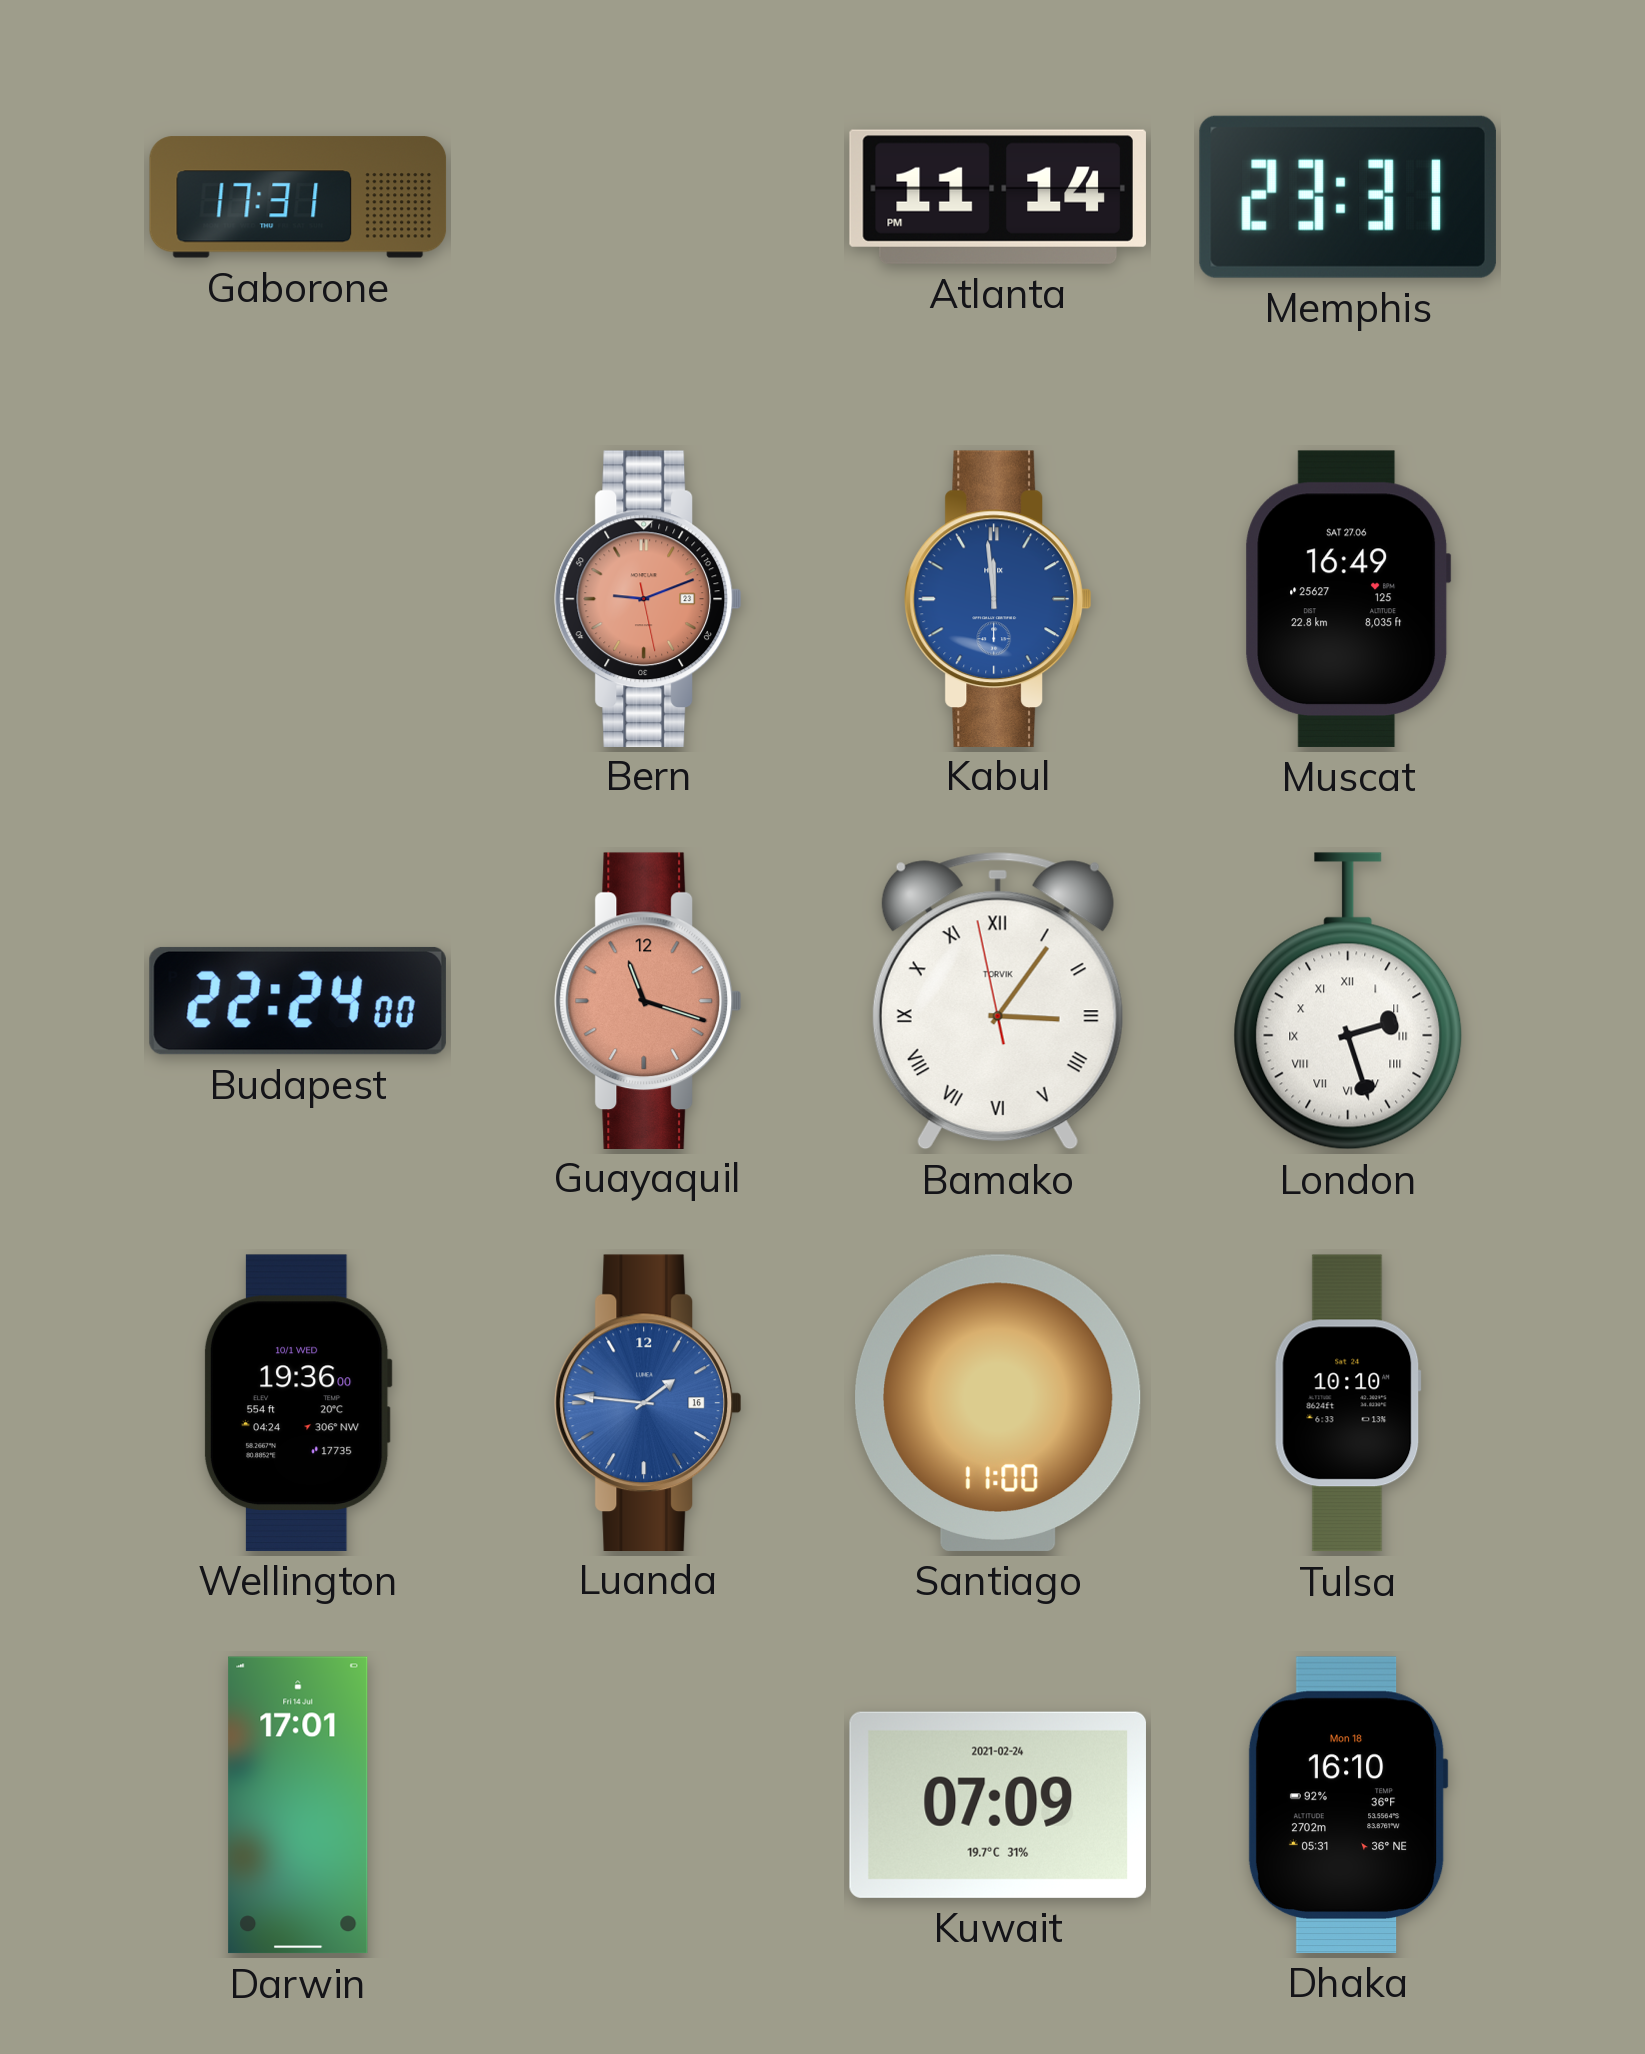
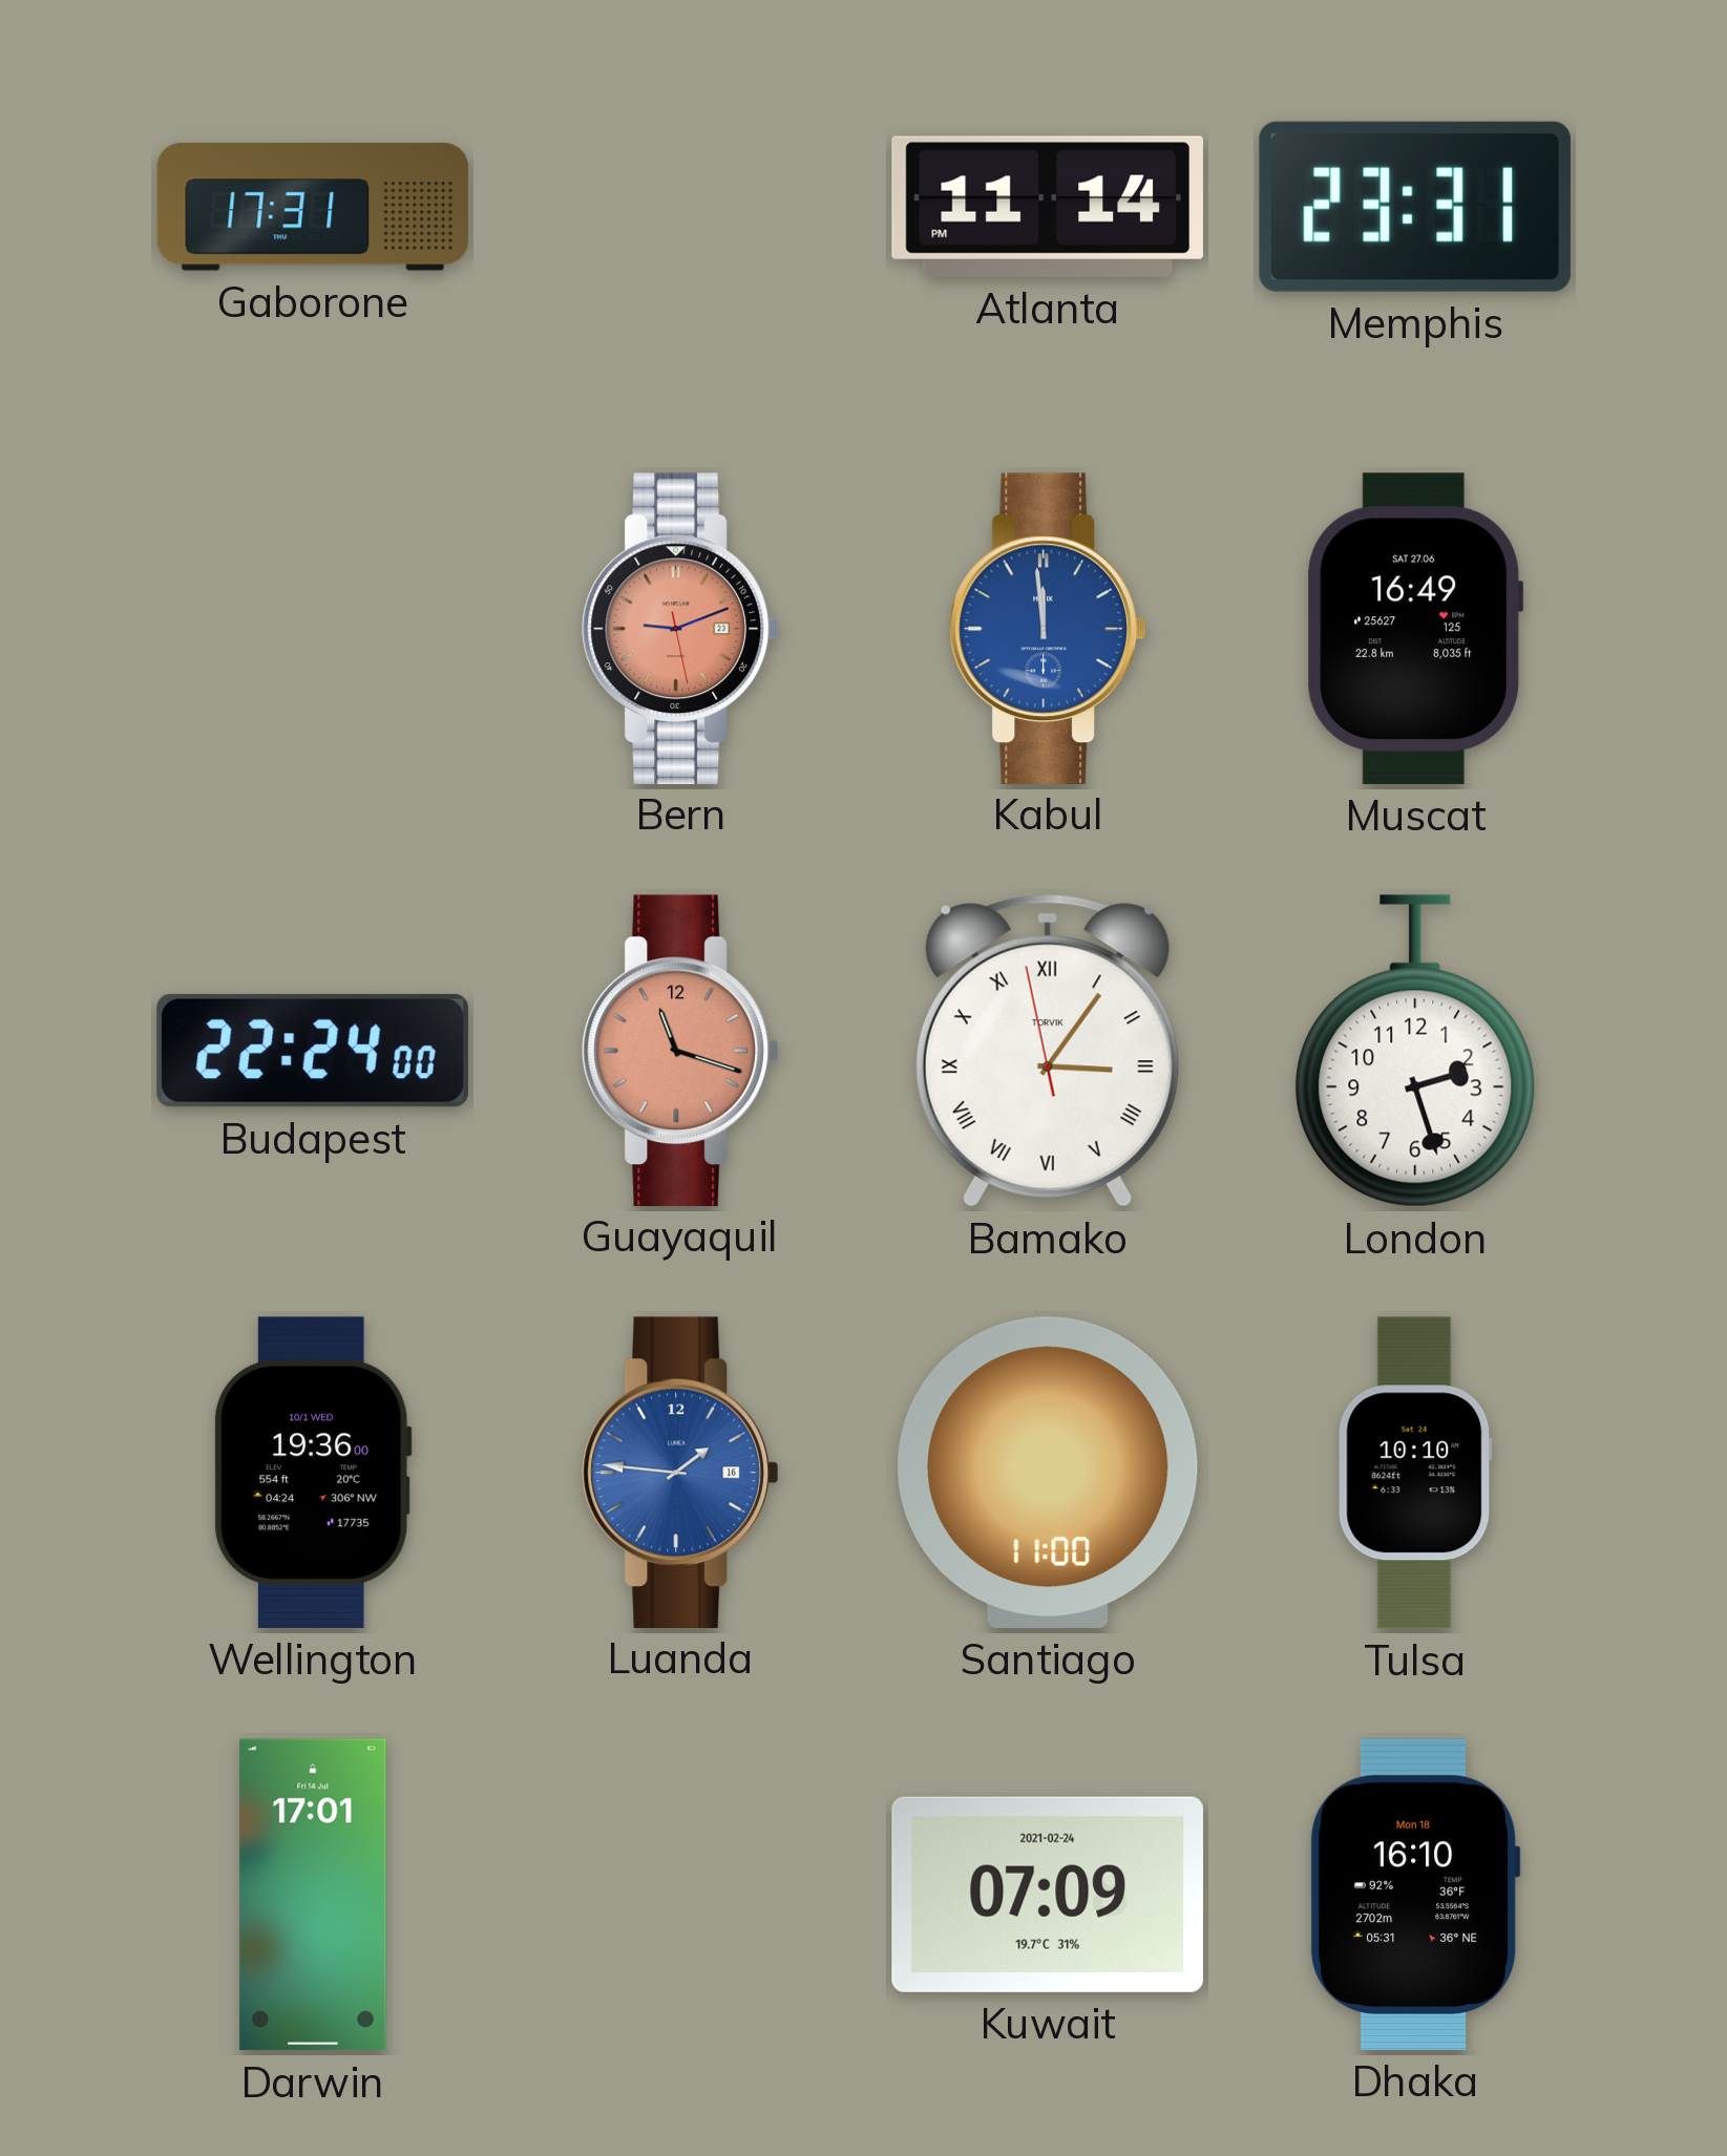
London numerals: Roman -> Arabic (1415, 1051)
